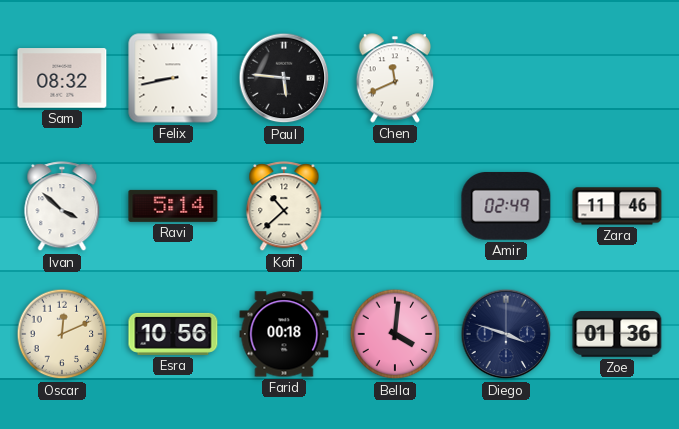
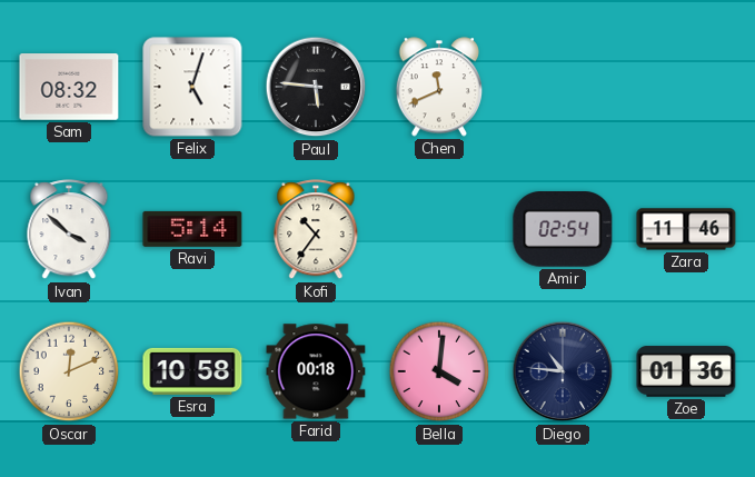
Felix: 8:43 -> 5:03 (192, 87)
Kofi: 10:38 -> 10:36 (316, 230)
Amir: 02:49 -> 02:54 (563, 229)
Esra: 10:56 -> 10:58 (192, 371)
Diego: 3:48 -> 10:46 (563, 371)
